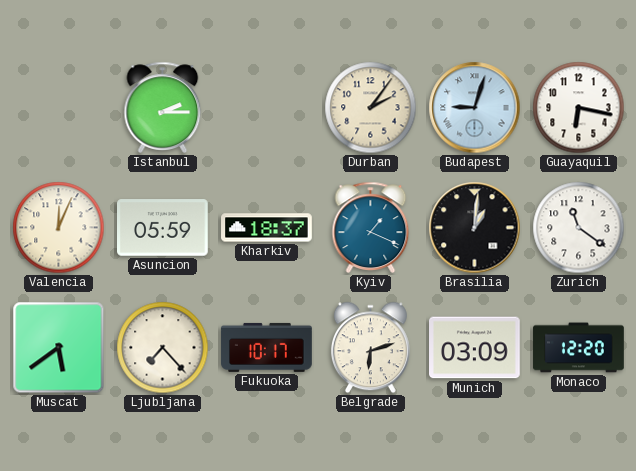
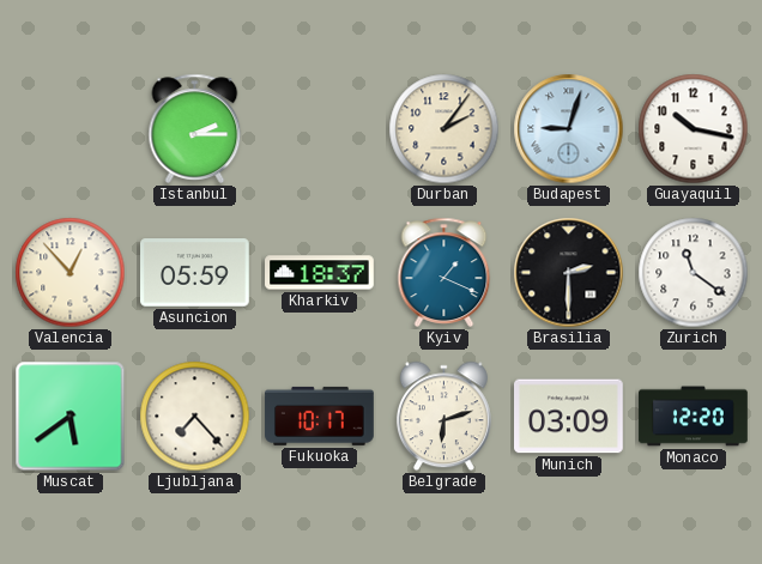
Guayaquil: 6:17 -> 10:17 (694, 129)
Valencia: 12:04 -> 12:53 (71, 273)
Brasilia: 1:01 -> 2:30 (569, 273)
